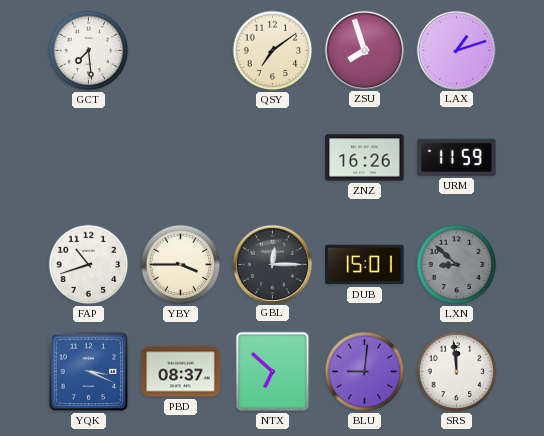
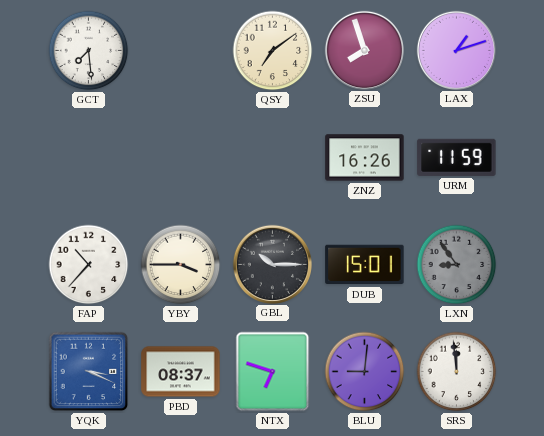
FAP: 10:42 -> 10:37 (89, 265)
GBL: 12:15 -> 10:15 (272, 264)
LXN: 8:52 -> 8:54 (457, 265)
NTX: 6:52 -> 6:48 (273, 372)
